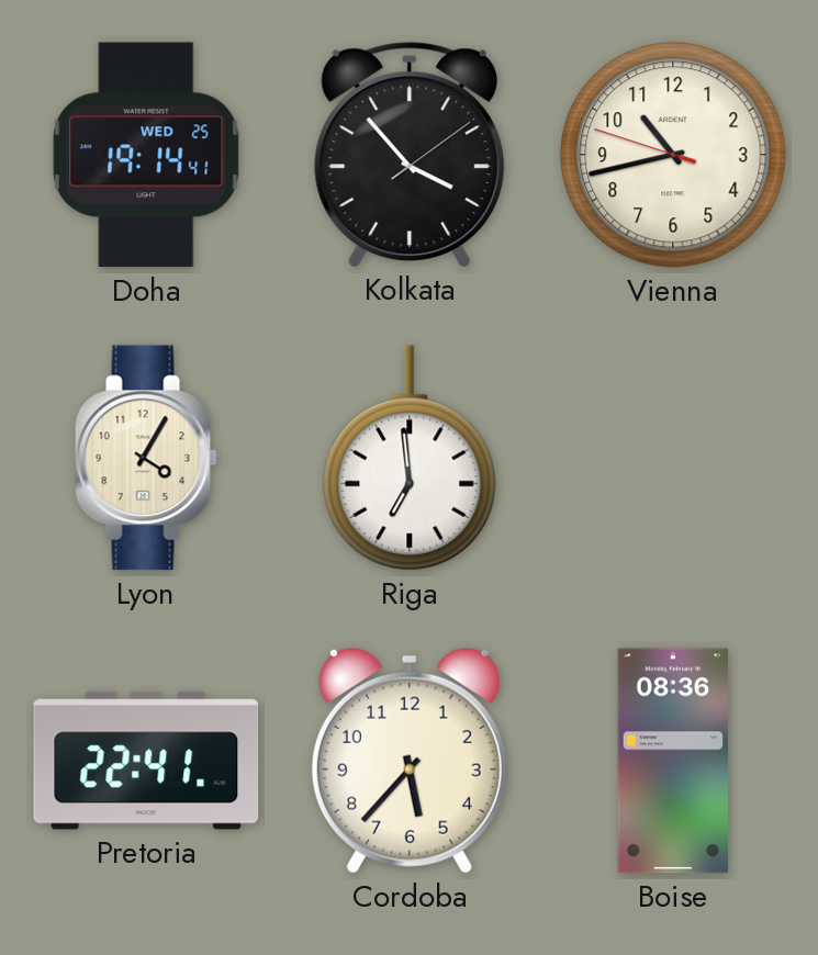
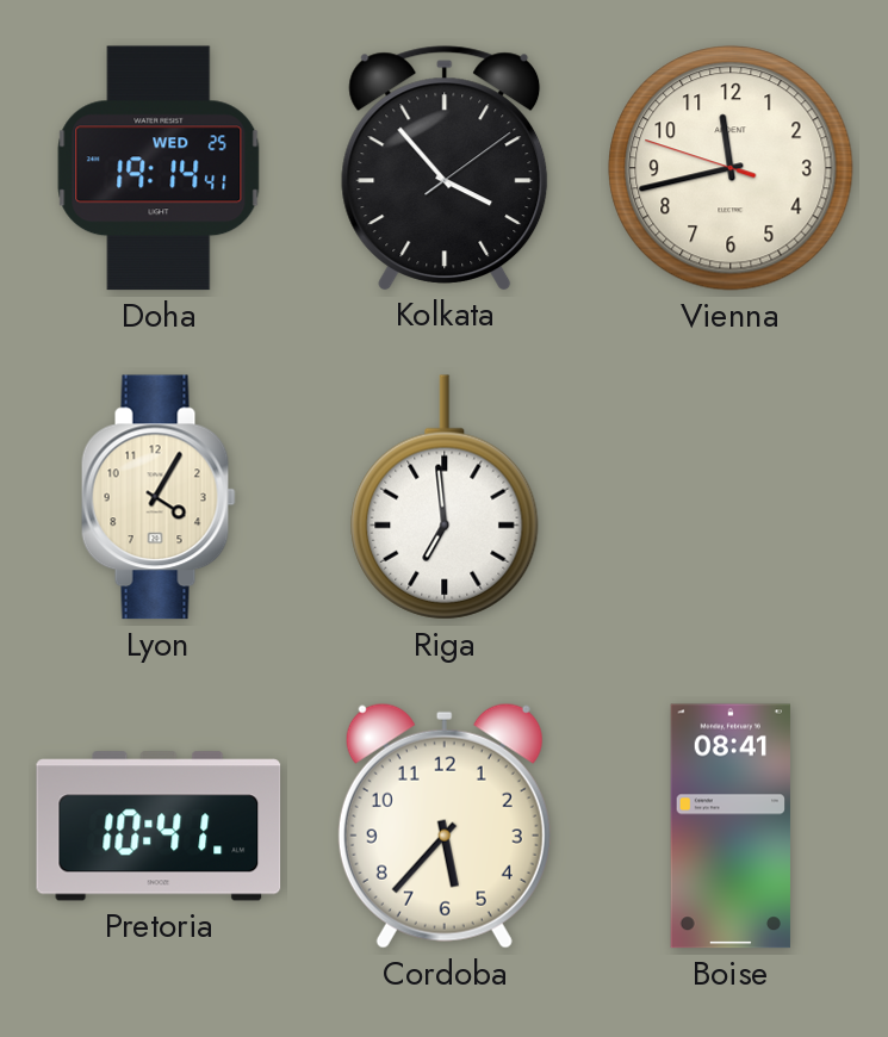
Vienna: 10:42 -> 11:42 (731, 168)
Pretoria: 22:41 -> 10:41 (159, 826)
Boise: 08:36 -> 08:41 (729, 826)
